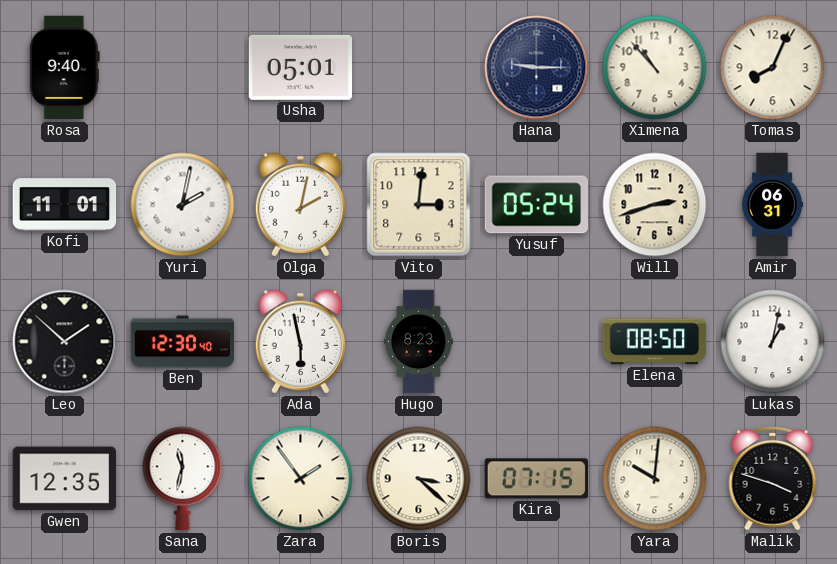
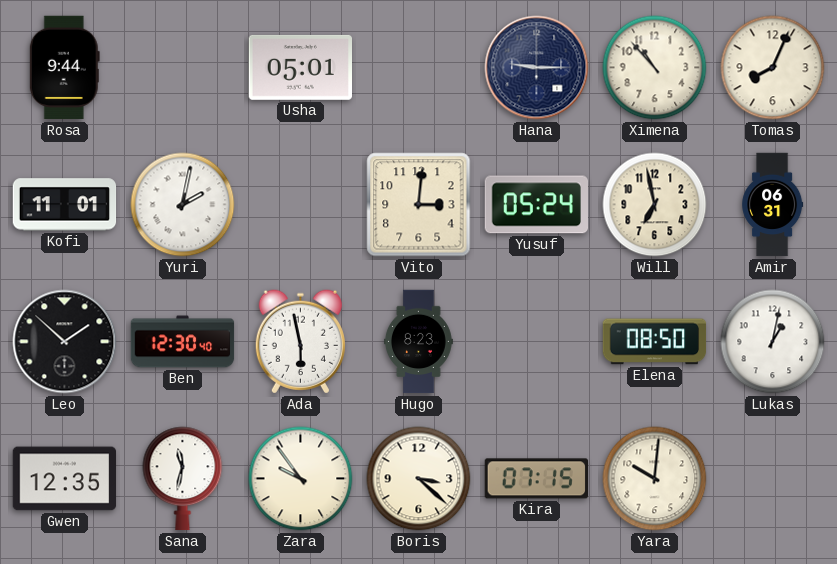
Rosa: 9:40 -> 9:44 (64, 68)
Olga: 2:02 -> none (300, 205)
Will: 2:42 -> 6:58 (655, 205)
Zara: 1:54 -> 9:54 (301, 479)
Malik: 3:48 -> none (773, 478)
